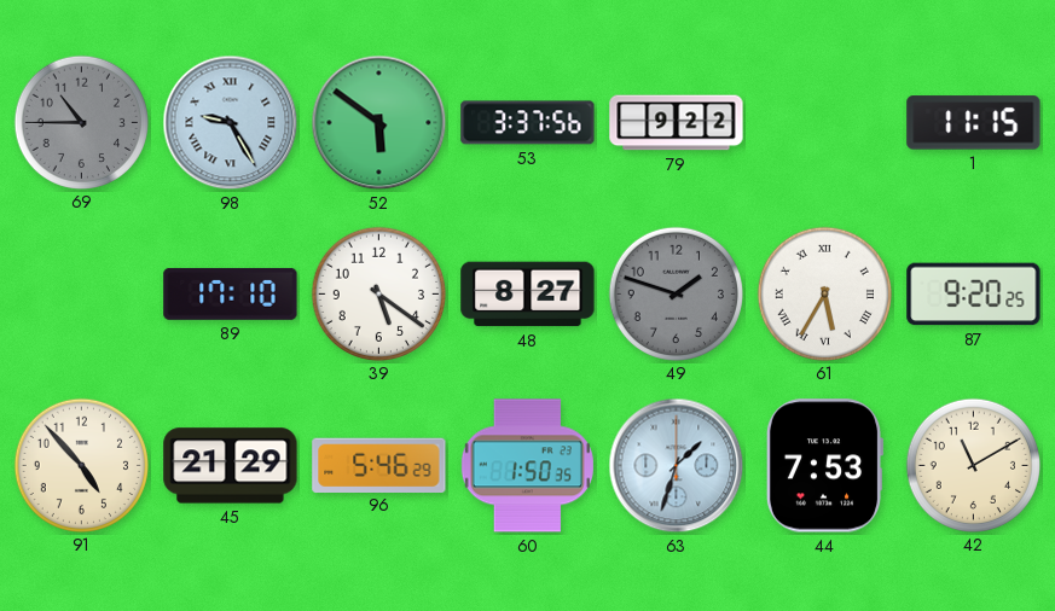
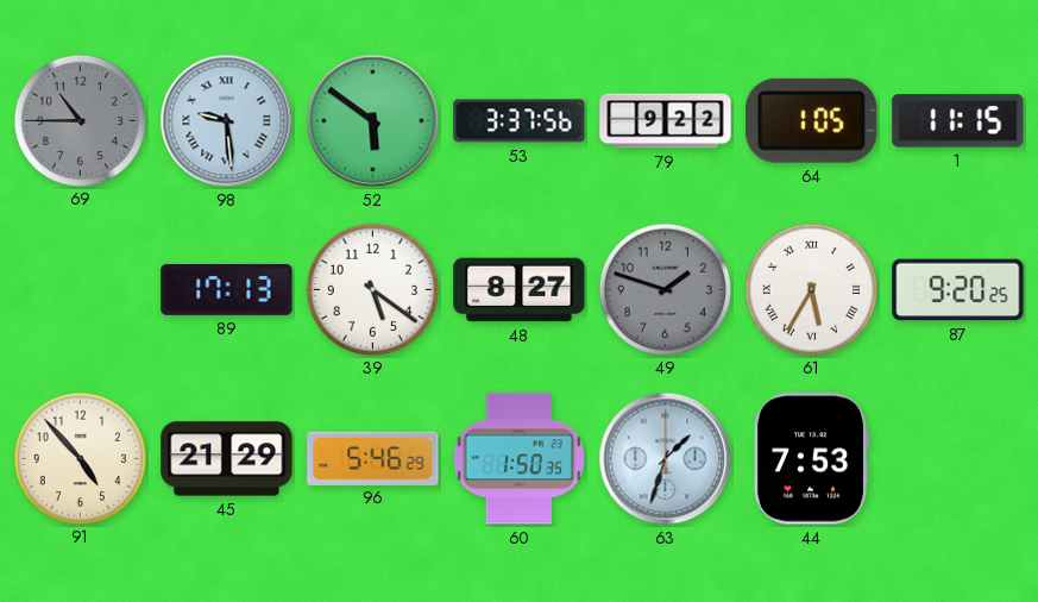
98: 9:25 -> 9:29 (227, 121)
64: none -> 1:05 (812, 120)
89: 17:10 -> 17:13 (227, 289)
42: 11:10 -> none (973, 465)
